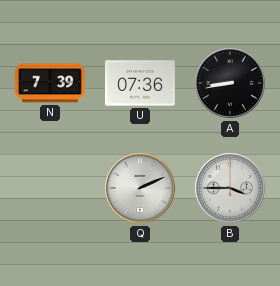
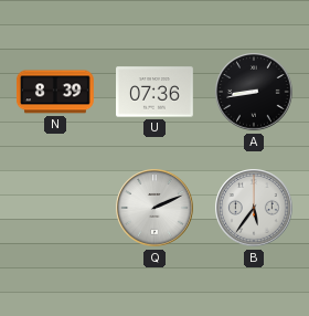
N: 7:39 -> 8:39 (55, 92)
B: 3:45 -> 5:36 (254, 208)
